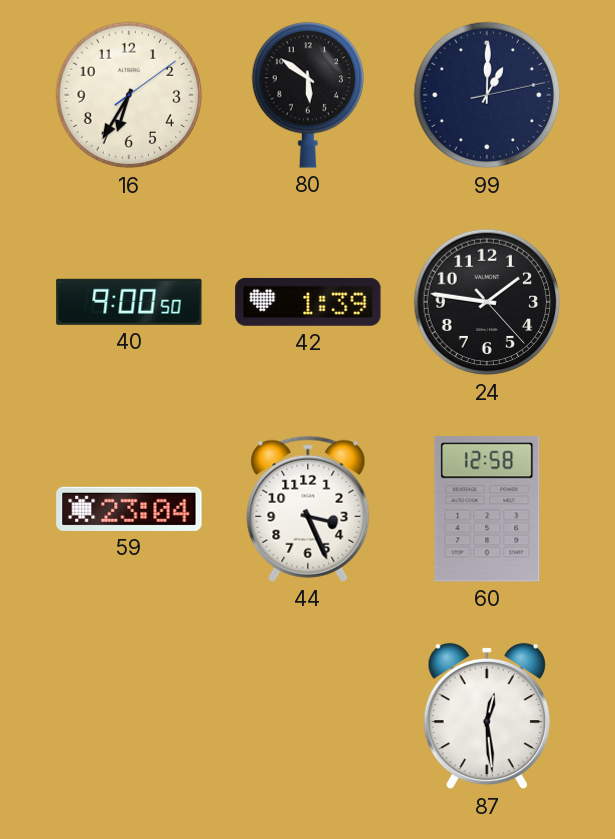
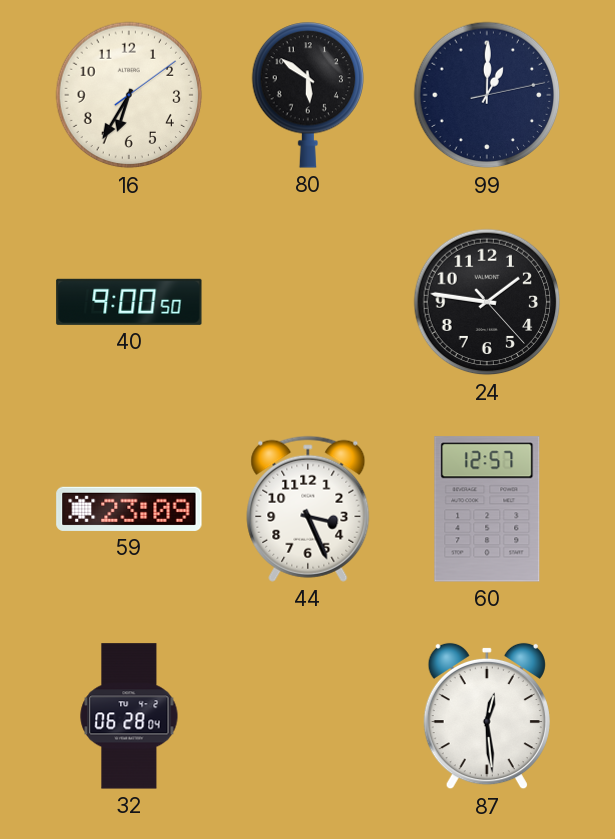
42: 1:39 -> none (308, 302)
59: 23:04 -> 23:09 (129, 509)
60: 12:58 -> 12:57 (487, 509)
32: none -> 06:28 (129, 716)
